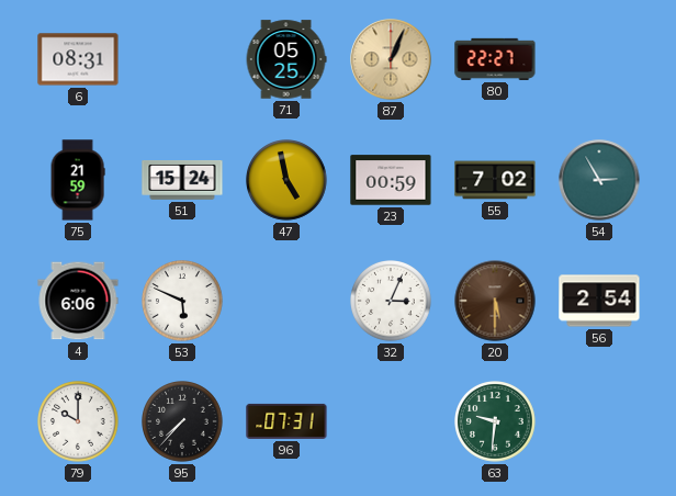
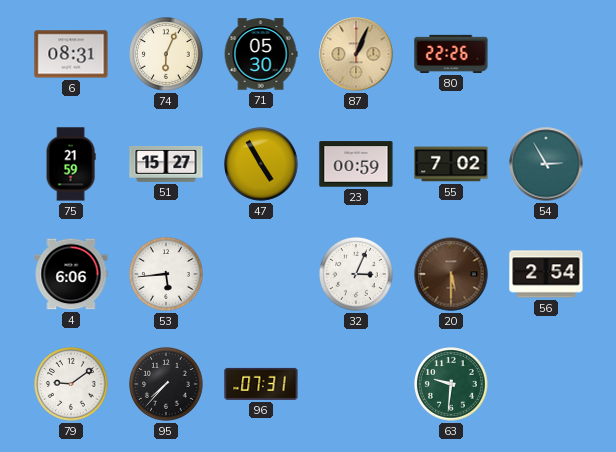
74: none -> 6:04 (167, 55)
71: 05:25 -> 05:30 (261, 54)
80: 22:27 -> 22:26 (451, 54)
51: 15:24 -> 15:27 (166, 165)
47: 4:58 -> 4:55 (262, 165)
53: 5:49 -> 5:44 (167, 275)
79: 10:00 -> 9:09 (72, 385)
